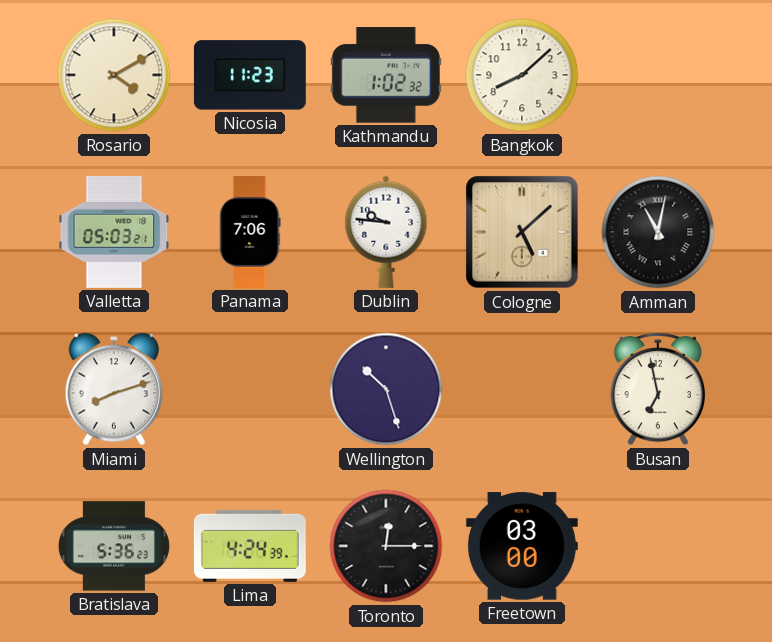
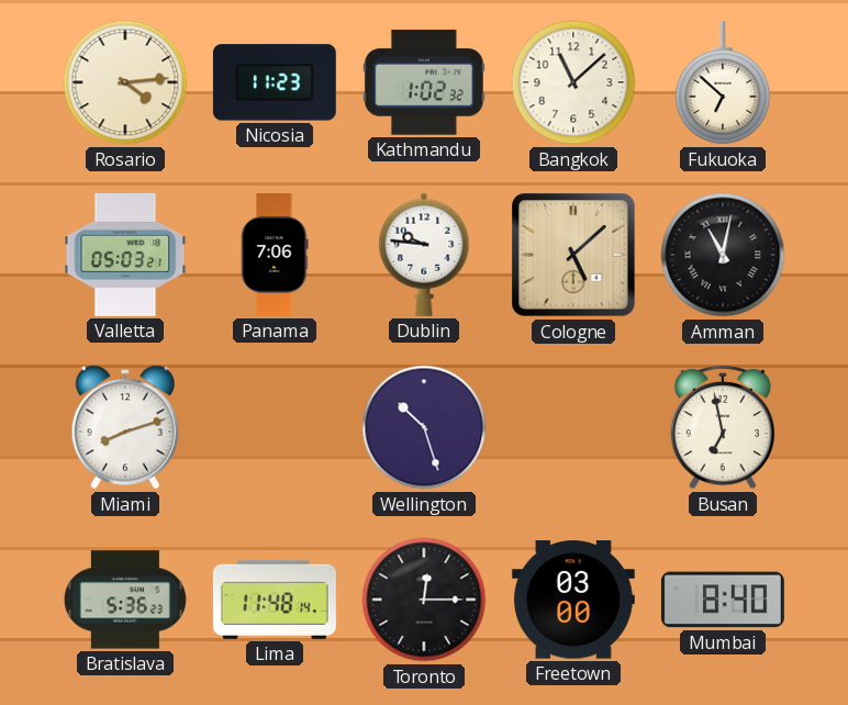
Rosario: 4:10 -> 4:14 (125, 82)
Bangkok: 8:08 -> 11:08 (573, 82)
Fukuoka: none -> 6:52 (723, 82)
Lima: 4:24 -> 11:48 (275, 600)
Mumbai: none -> 8:40 (723, 600)
